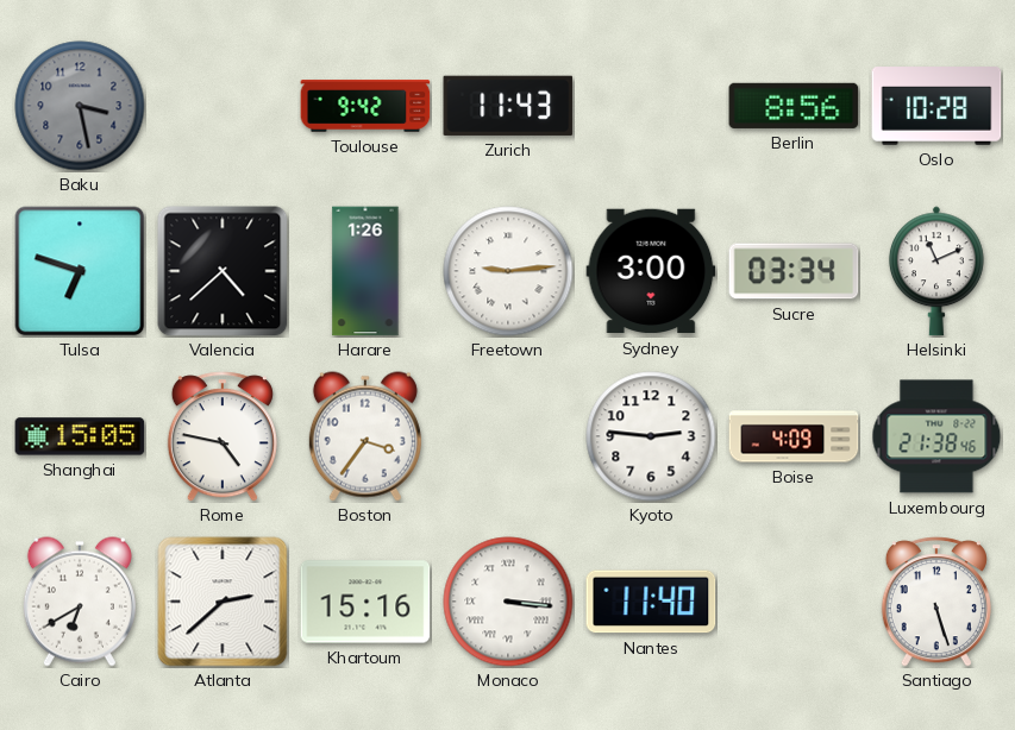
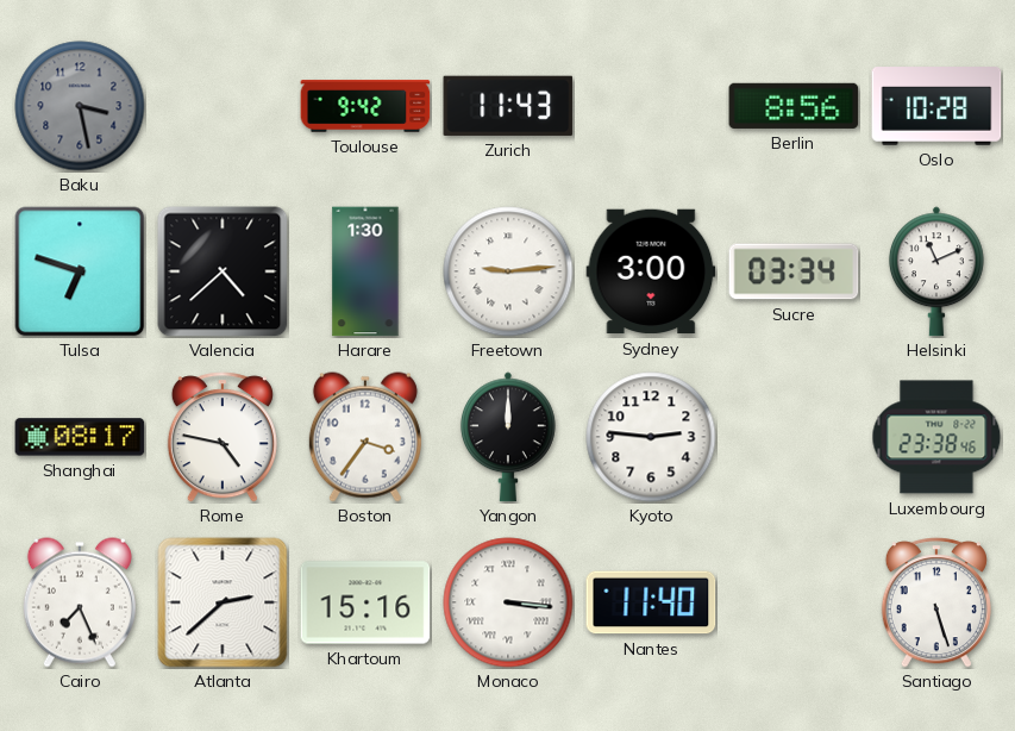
Harare: 1:26 -> 1:30 (365, 271)
Shanghai: 15:05 -> 08:17 (80, 437)
Yangon: none -> 12:00 (508, 437)
Boise: 4:09 -> none (794, 436)
Luxembourg: 21:38 -> 23:38 (936, 437)
Cairo: 6:40 -> 7:26 (80, 602)
